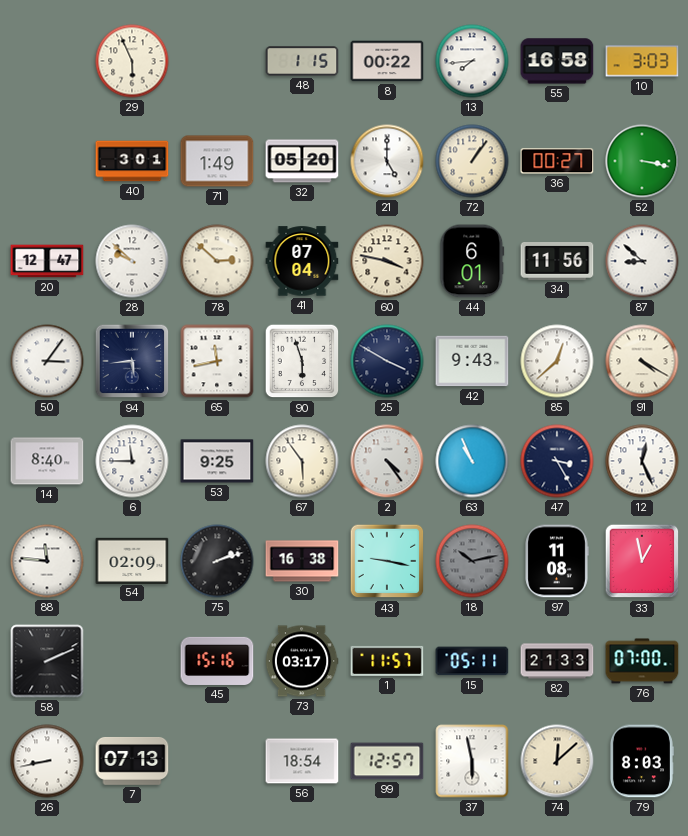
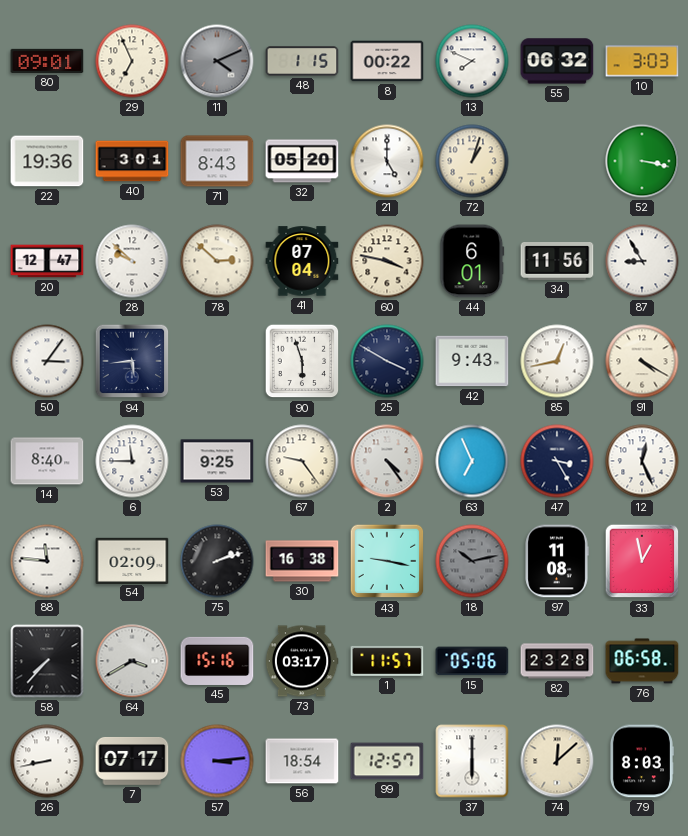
80: none -> 09:01 (47, 61)
29: 5:56 -> 6:56 (132, 61)
11: none -> 4:11 (217, 61)
13: 7:44 -> 7:49 (472, 61)
55: 16:58 -> 06:32 (557, 61)
22: none -> 19:36 (47, 161)
71: 1:49 -> 8:43 (217, 161)
72: 1:06 -> 1:03 (472, 161)
36: 00:27 -> none (557, 161)
87: 8:52 -> 8:55 (642, 261)
65: 11:43 -> none (217, 361)
85: 12:38 -> 12:43 (557, 361)
67: 5:54 -> 9:24 (302, 461)
63: 10:56 -> 6:56 (472, 461)
58: 2:11 -> 7:37 (47, 661)
64: none -> 3:40 (132, 661)
15: 05:11 -> 05:06 (472, 661)
82: 21:33 -> 23:28 (557, 661)
76: 07:00 -> 06:58 (642, 661)
7: 07:13 -> 07:17 (132, 761)
57: none -> 3:14 (217, 761)
37: 5:58 -> 6:00 (472, 761)
